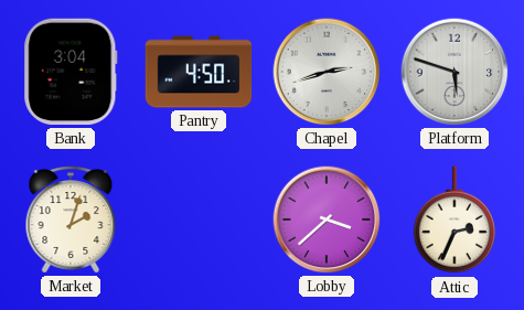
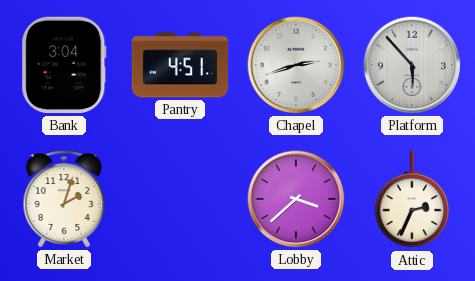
Pantry: 4:50 -> 4:51 (180, 65)
Platform: 5:48 -> 5:53 (412, 65)
